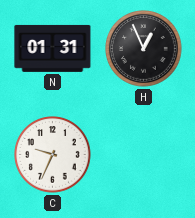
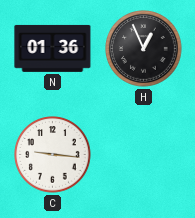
N: 01:31 -> 01:36 (53, 48)
C: 9:34 -> 9:16 (53, 155)
